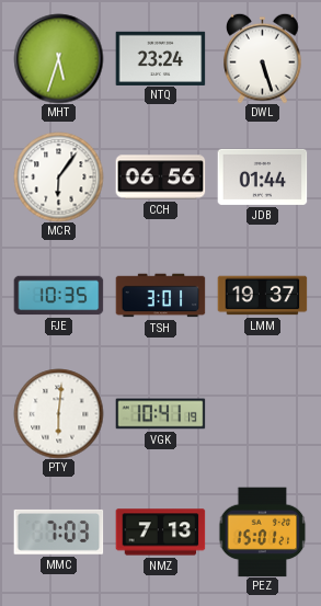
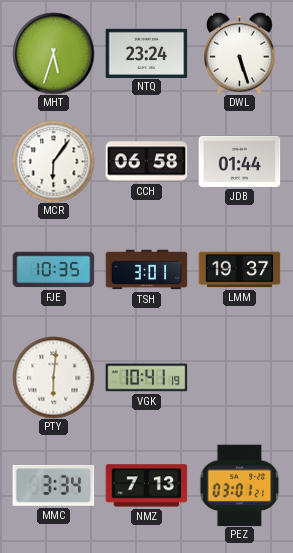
CCH: 06:56 -> 06:58 (146, 162)
MMC: 7:03 -> 3:34 (53, 485)
PEZ: 15:01 -> 03:01 (240, 485)
